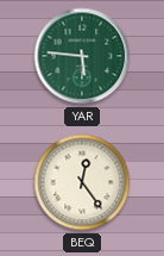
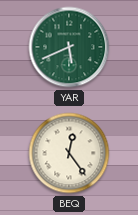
YAR: 5:46 -> 5:41 (69, 47)
